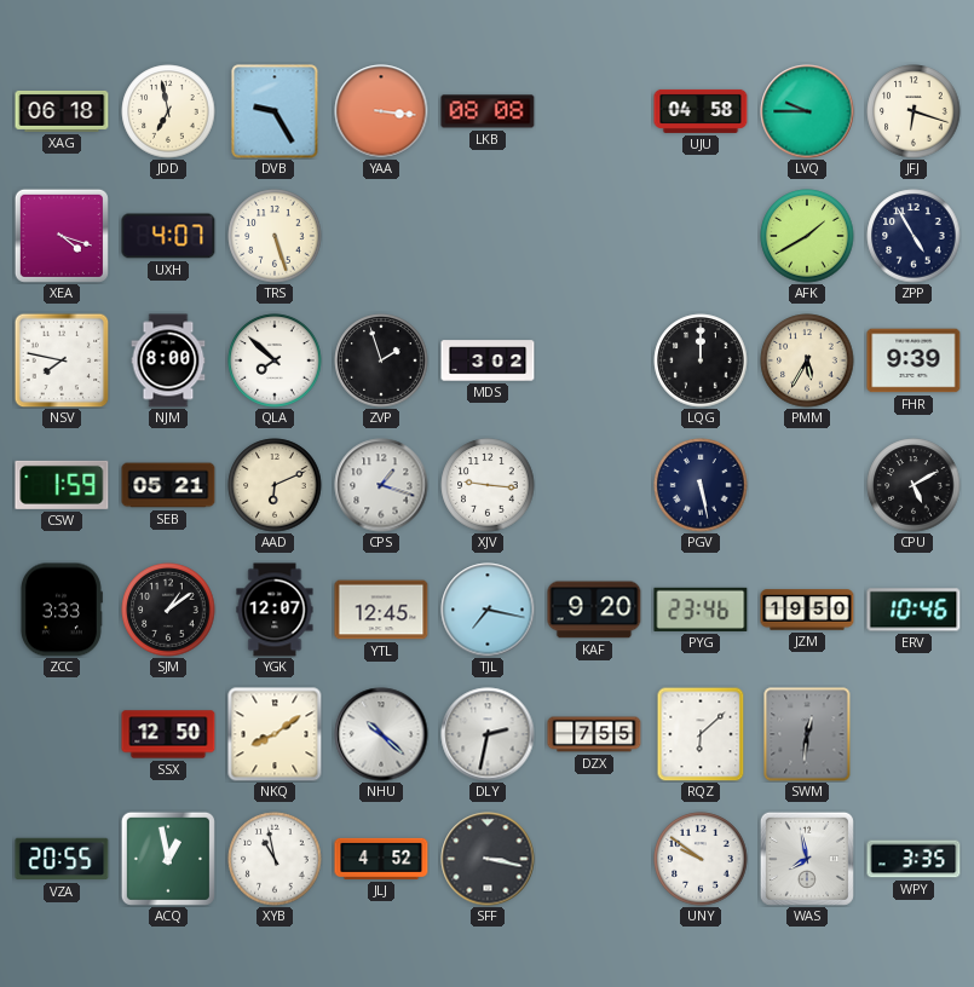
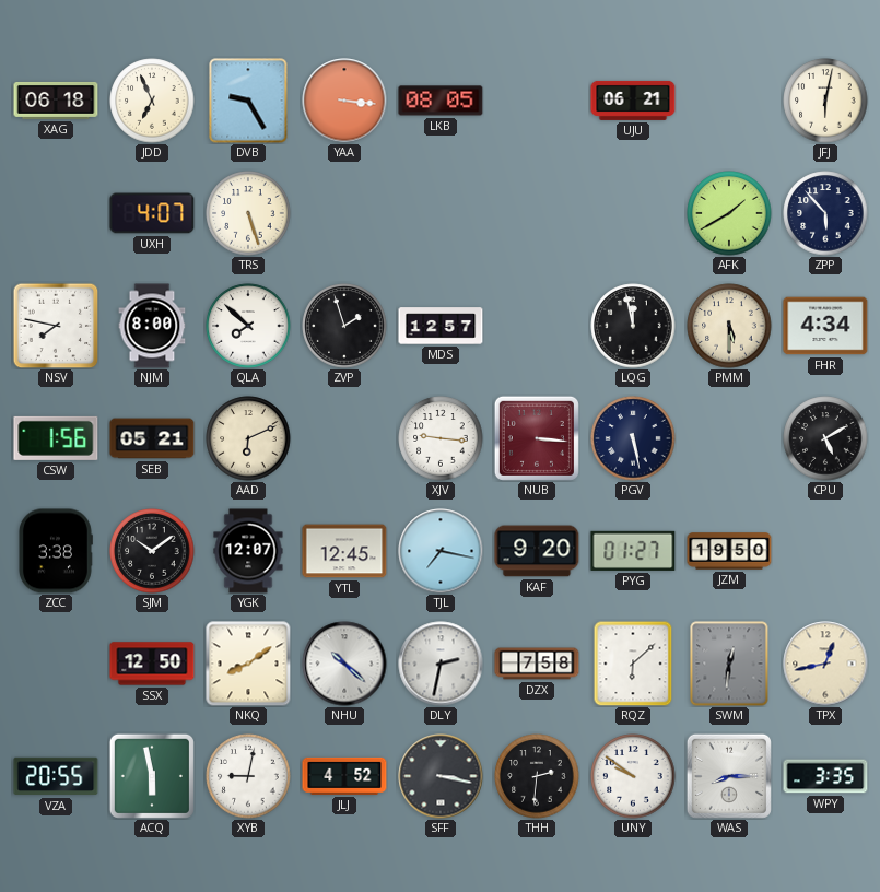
JDD: 6:58 -> 6:56 (152, 101)
LKB: 08:08 -> 08:05 (441, 101)
UJU: 04:58 -> 06:21 (633, 101)
LVQ: 9:45 -> none (807, 111)
JFJ: 6:18 -> 6:02 (825, 101)
XEA: 4:18 -> none (62, 236)
ZPP: 4:55 -> 5:53 (825, 213)
MDS: 3:02 -> 12:57 (441, 326)
LQG: 12:00 -> 11:58 (633, 326)
PMM: 5:35 -> 5:30 (729, 326)
FHR: 9:39 -> 4:34 (825, 326)
CSW: 1:59 -> 1:56 (56, 438)
CPS: 1:18 -> none (381, 485)
NUB: none -> 3:16 (537, 438)
ZCC: 3:33 -> 3:38 (55, 551)
SJM: 1:09 -> 10:09 (152, 551)
PYG: 23:46 -> 01:27 (633, 551)
ERV: 10:46 -> none (914, 610)
DZX: 7:55 -> 7:58 (537, 664)
TPX: none -> 12:43 (825, 664)
ACQ: 12:58 -> 5:58 (152, 776)
XYB: 10:58 -> 9:02 (248, 776)
THH: none -> 2:31 (537, 776)
WAS: 7:58 -> 8:15 (729, 776)
